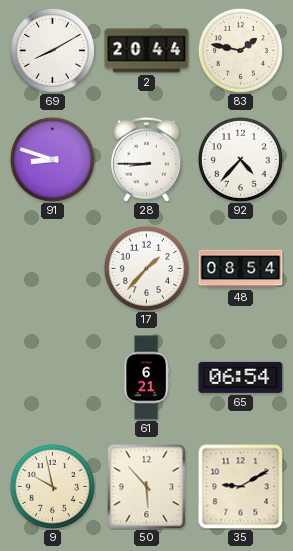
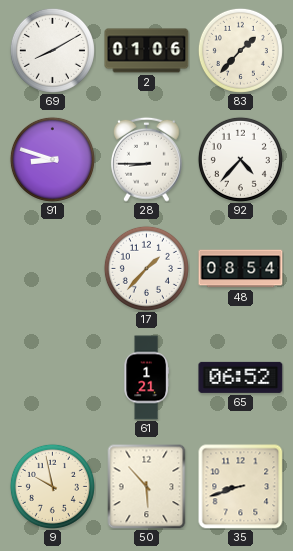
2: 20:44 -> 01:06 (147, 51)
83: 1:47 -> 1:37 (240, 50)
61: 6:21 -> 1:21 (146, 378)
65: 06:54 -> 06:52 (241, 377)
35: 9:10 -> 8:42 (241, 487)
